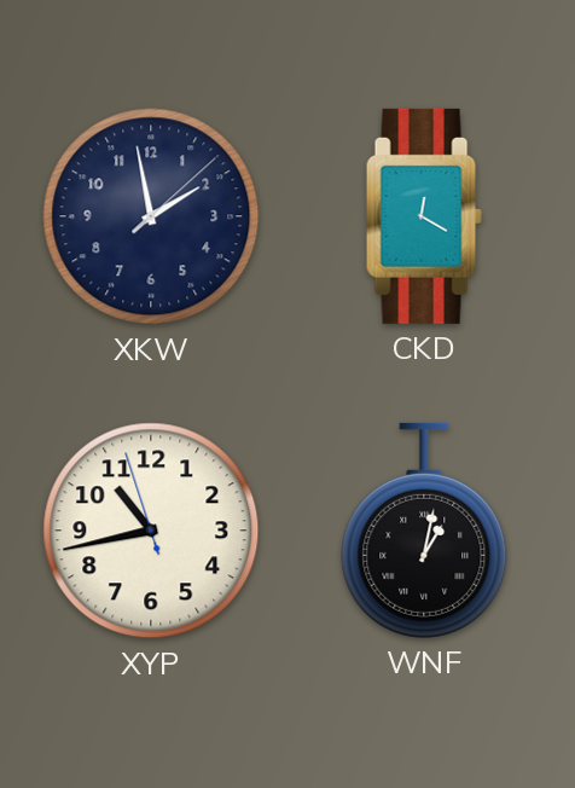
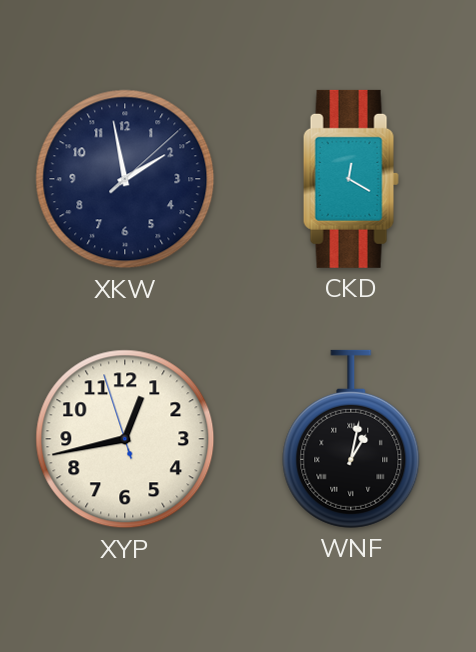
XYP: 10:42 -> 12:42 (125, 439)
